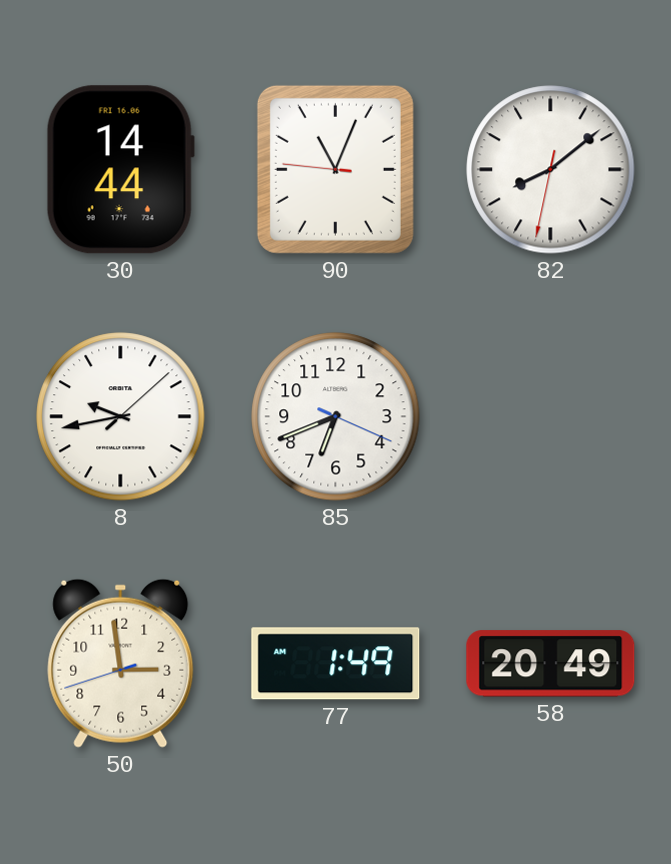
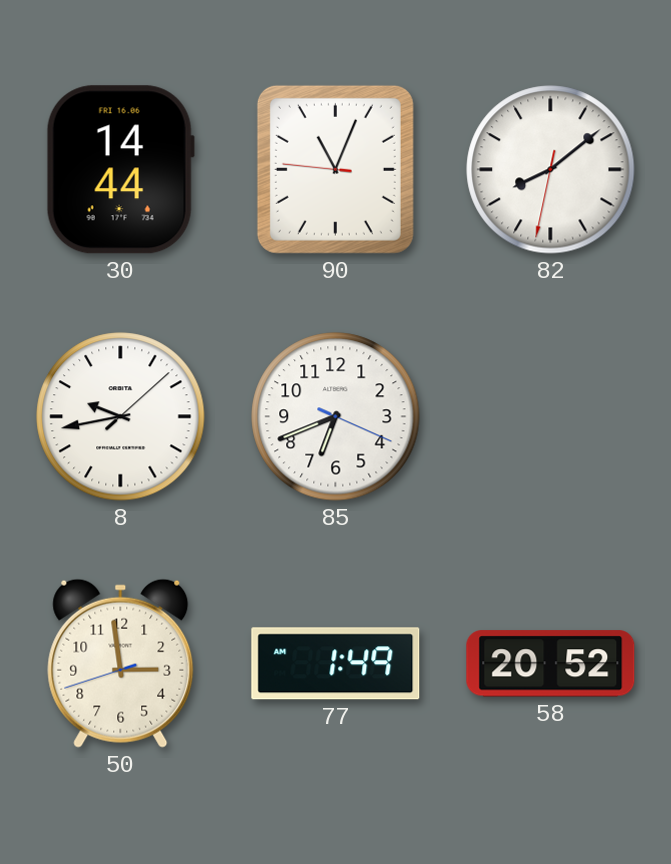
58: 20:49 -> 20:52 (551, 664)
